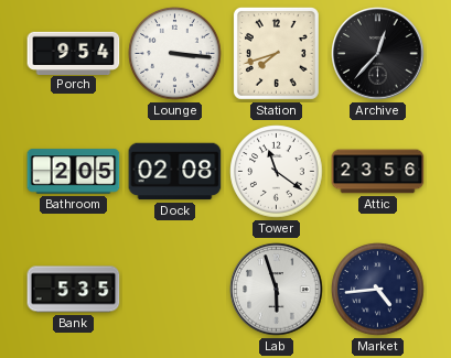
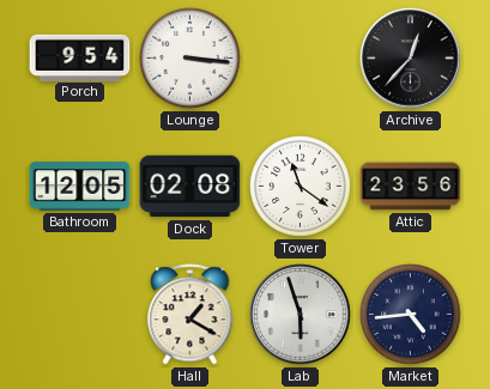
Station: 7:42 -> none (276, 53)
Bathroom: 2:05 -> 12:05 (80, 187)
Bank: 5:35 -> none (74, 290)
Hall: none -> 1:20 (190, 315)
